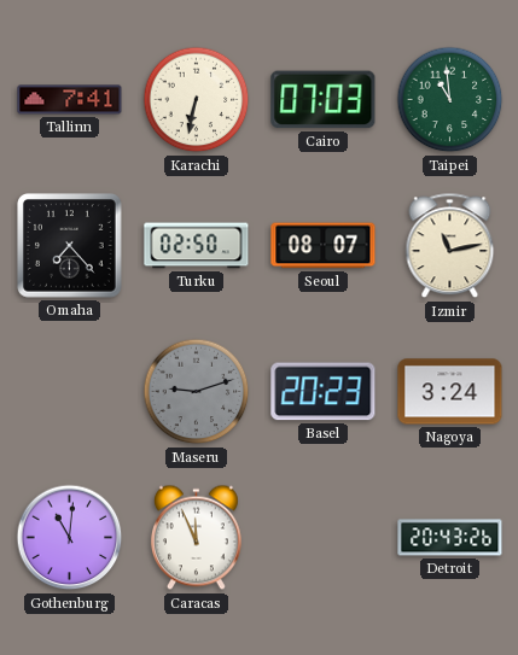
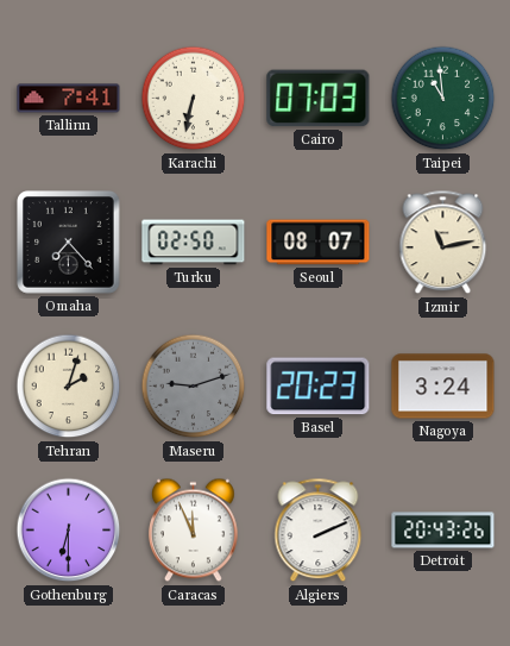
Tehran: none -> 2:03 (69, 387)
Gothenburg: 11:01 -> 6:30 (69, 531)
Algiers: none -> 2:11 (319, 531)
